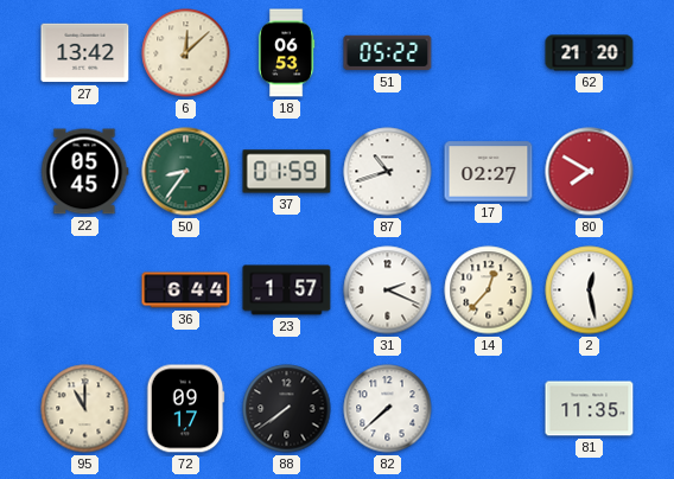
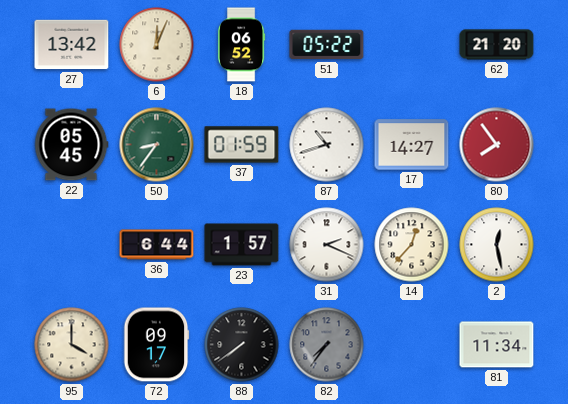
6: 12:08 -> 12:04 (157, 45)
18: 06:53 -> 06:52 (241, 45)
17: 02:27 -> 14:27 (412, 145)
80: 7:50 -> 7:54 (497, 145)
95: 11:00 -> 4:00 (72, 345)
82: 7:38 -> 7:36 (327, 345)
82 dial: white -> grey (327, 345)
81: 11:35 -> 11:34 (497, 345)
